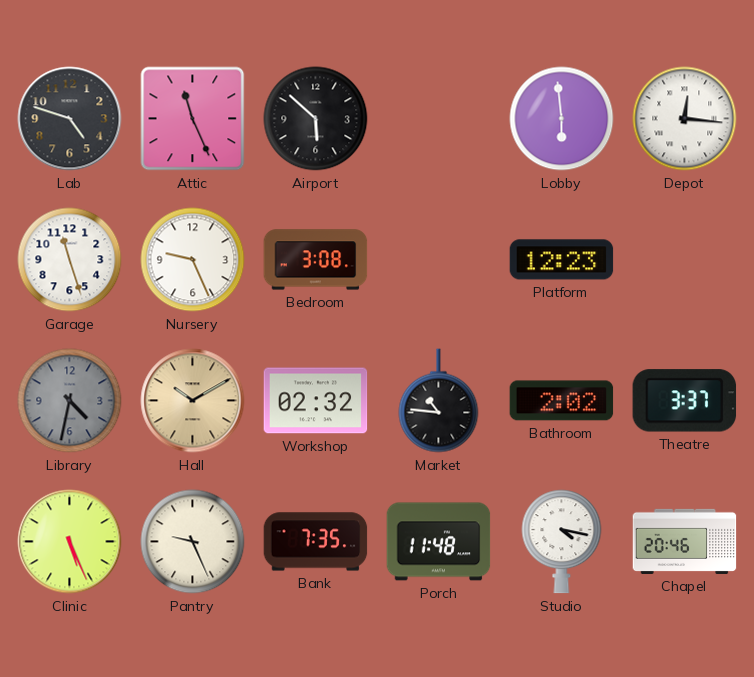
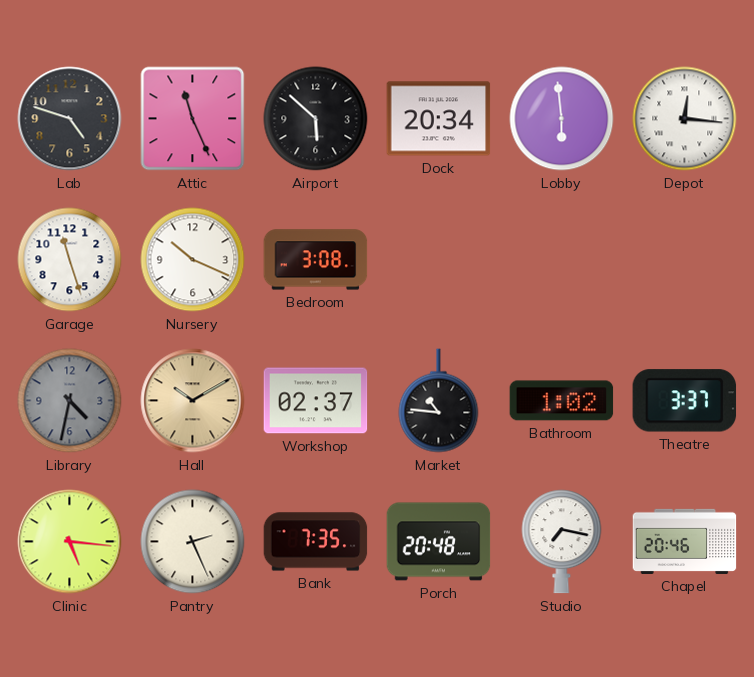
Dock: none -> 20:34 (439, 119)
Nursery: 9:26 -> 10:19 (193, 260)
Platform: 12:23 -> none (562, 260)
Workshop: 02:32 -> 02:37 (316, 401)
Bathroom: 2:02 -> 1:02 (562, 401)
Clinic: 5:26 -> 5:16 (70, 542)
Pantry: 9:26 -> 2:26 (193, 542)
Porch: 11:48 -> 20:48 (439, 542)
Studio: 4:17 -> 7:17 (562, 542)
